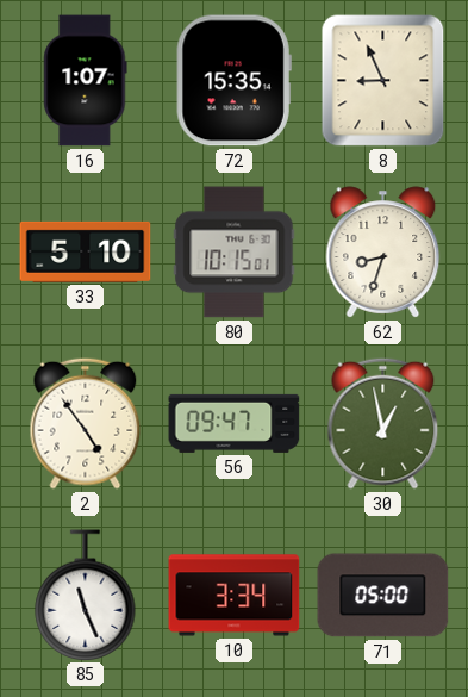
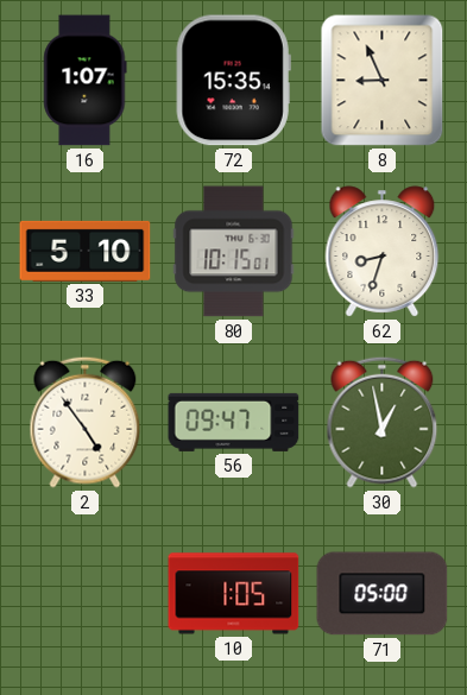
85: 11:26 -> none (86, 595)
10: 3:34 -> 1:05 (234, 594)
